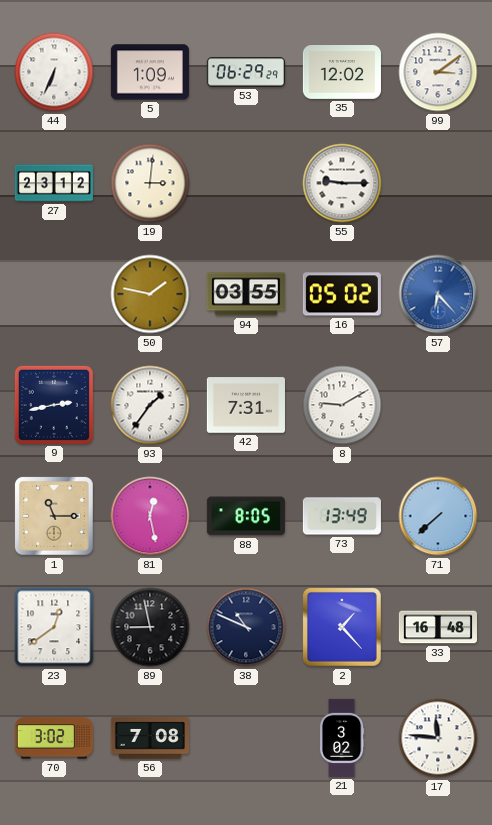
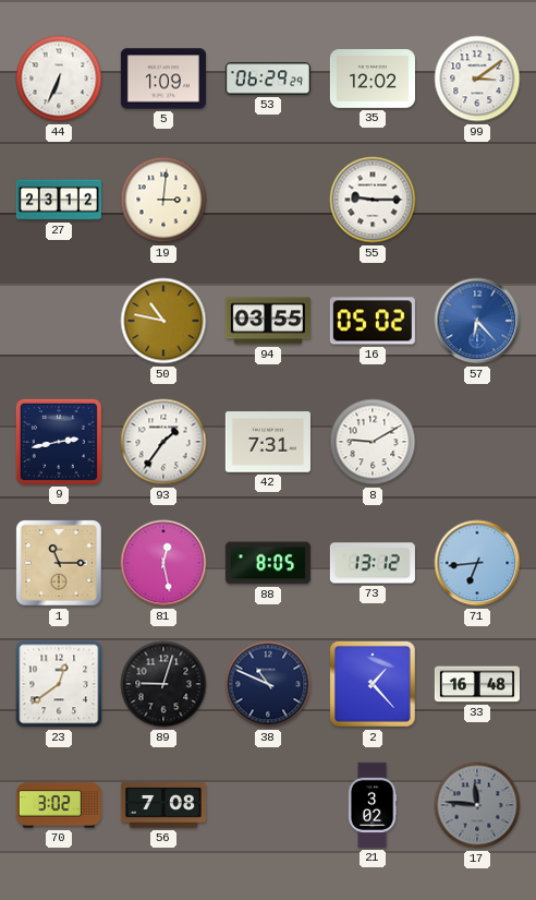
50: 1:47 -> 10:47 (163, 321)
73: 13:49 -> 13:12 (373, 563)
71: 7:38 -> 6:44 (477, 563)
89: 8:58 -> 9:03 (163, 684)
17 dial: white -> grey (477, 805)
